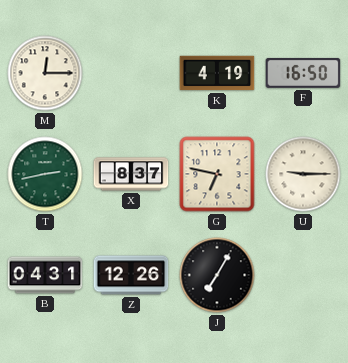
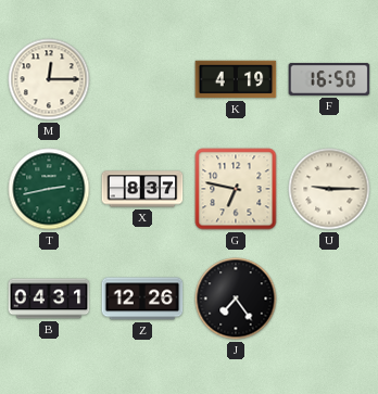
J: 7:05 -> 7:24 (236, 298)
